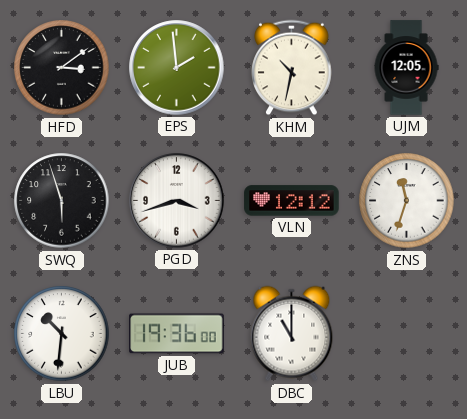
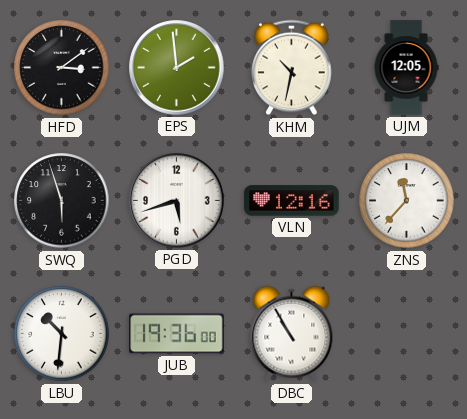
PGD: 3:42 -> 5:42 (177, 201)
VLN: 12:12 -> 12:16 (292, 201)
ZNS: 11:33 -> 11:37 (407, 201)
DBC: 11:00 -> 10:55 (292, 334)
